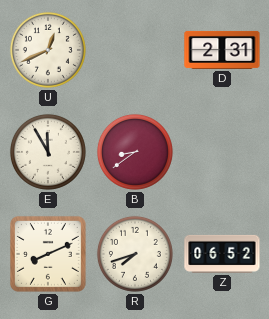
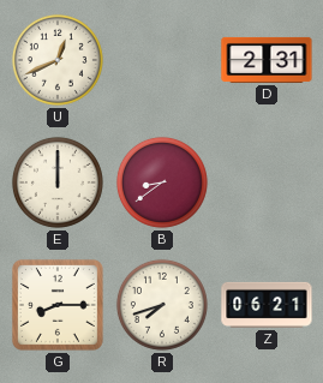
E: 11:55 -> 12:00 (58, 182)
G: 8:11 -> 8:15 (58, 305)
Z: 06:52 -> 06:21 (267, 305)
